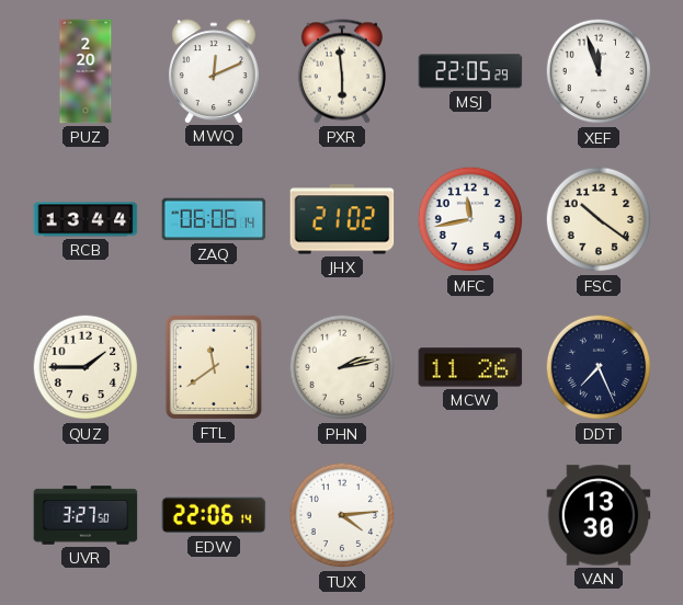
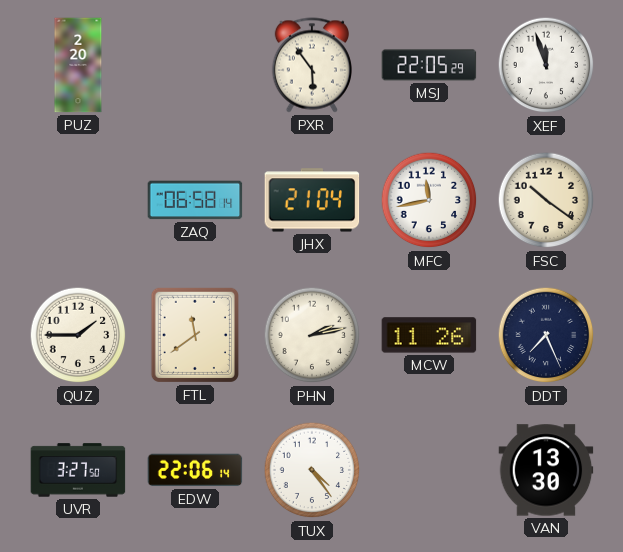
MWQ: 12:11 -> none (215, 71)
PXR: 5:59 -> 5:54 (312, 65)
RCB: 13:44 -> none (86, 219)
ZAQ: 06:06 -> 06:58 (195, 200)
JHX: 21:02 -> 21:04 (312, 200)
TUX: 4:14 -> 4:24 (312, 470)
